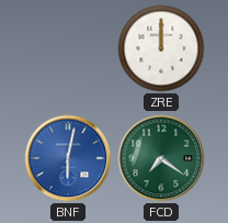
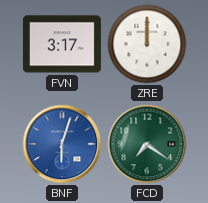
FVN: none -> 3:17 (62, 44)
BNF: 6:02 -> 6:03 (62, 144)
